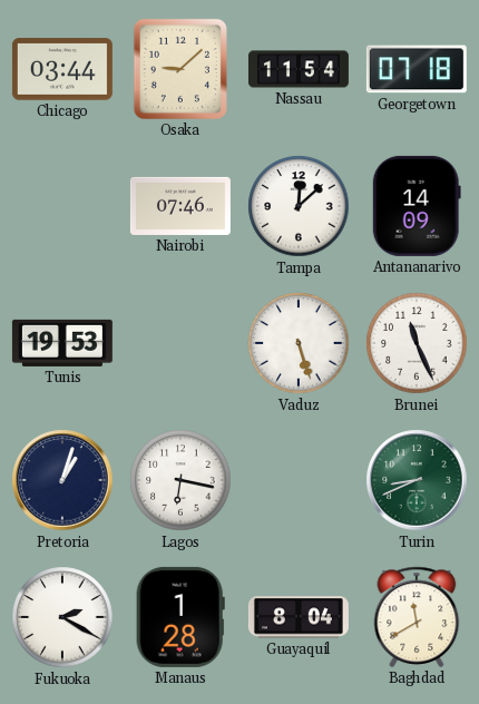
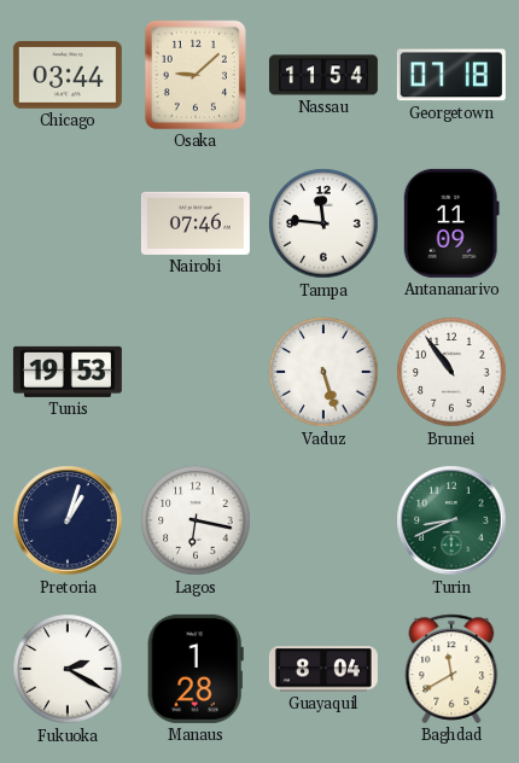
Tampa: 12:08 -> 11:46 (323, 223)
Antananarivo: 14:09 -> 11:09 (451, 223)
Brunei: 11:26 -> 10:54 (451, 372)
